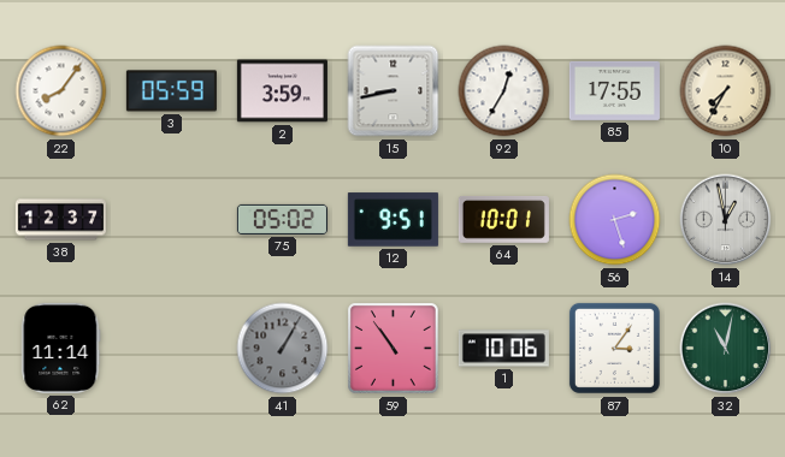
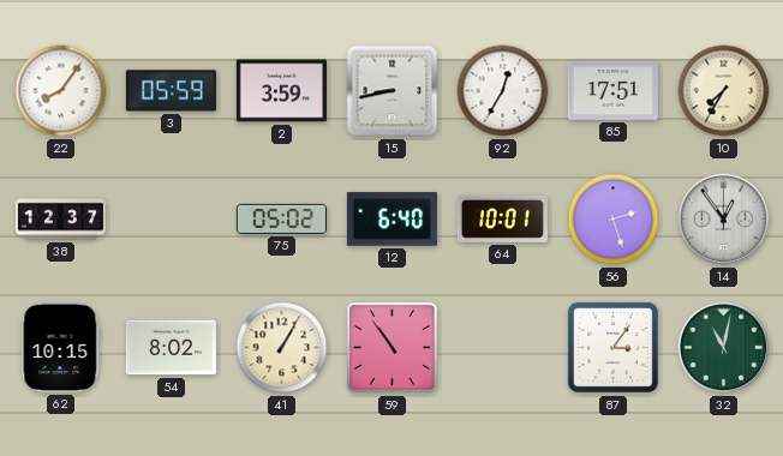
85: 17:55 -> 17:51 (612, 90)
12: 9:51 -> 6:40 (391, 220)
14: 12:58 -> 12:54 (724, 220)
62: 11:14 -> 10:15 (61, 347)
54: none -> 8:02 (171, 348)
41 dial: grey -> cream (282, 348)
1: 10:06 -> none (503, 349)
